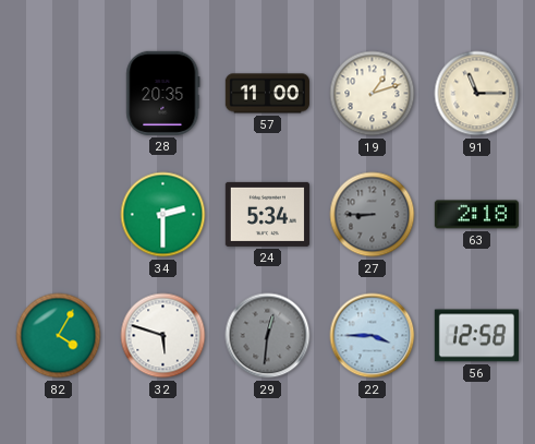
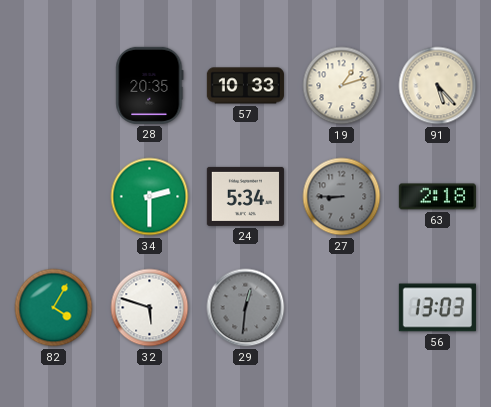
57: 11:00 -> 10:33 (245, 86)
91: 11:15 -> 5:23 (438, 86)
22: 3:45 -> none (373, 336)
56: 12:58 -> 13:03 (437, 308)
